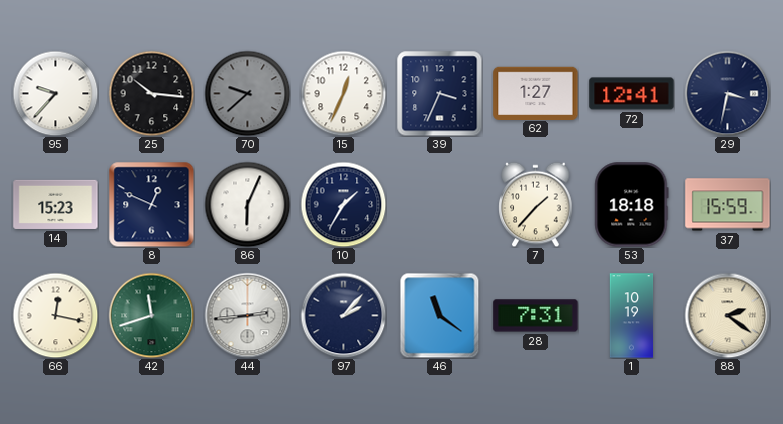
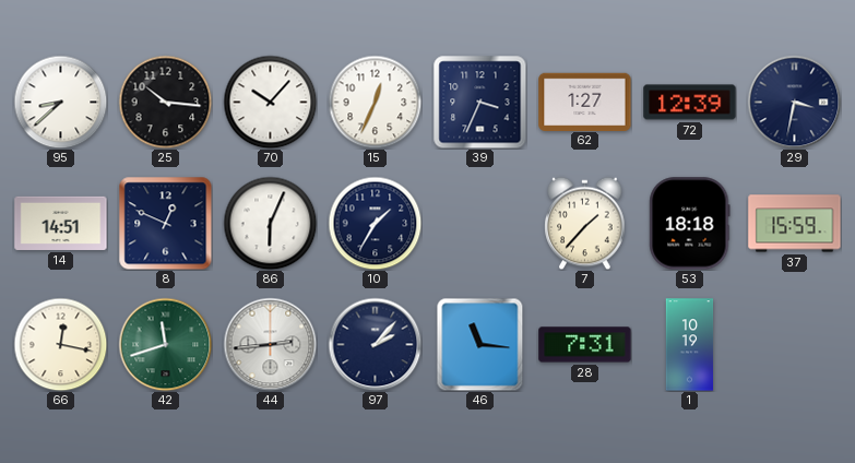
95: 9:37 -> 8:38 (60, 102)
70: 9:38 -> 10:07 (270, 102)
70 dial: grey -> white (270, 102)
72: 12:41 -> 12:39 (690, 103)
14: 15:23 -> 14:51 (61, 223)
46: 11:21 -> 11:16 (480, 344)
88: 2:21 -> none (727, 315)
